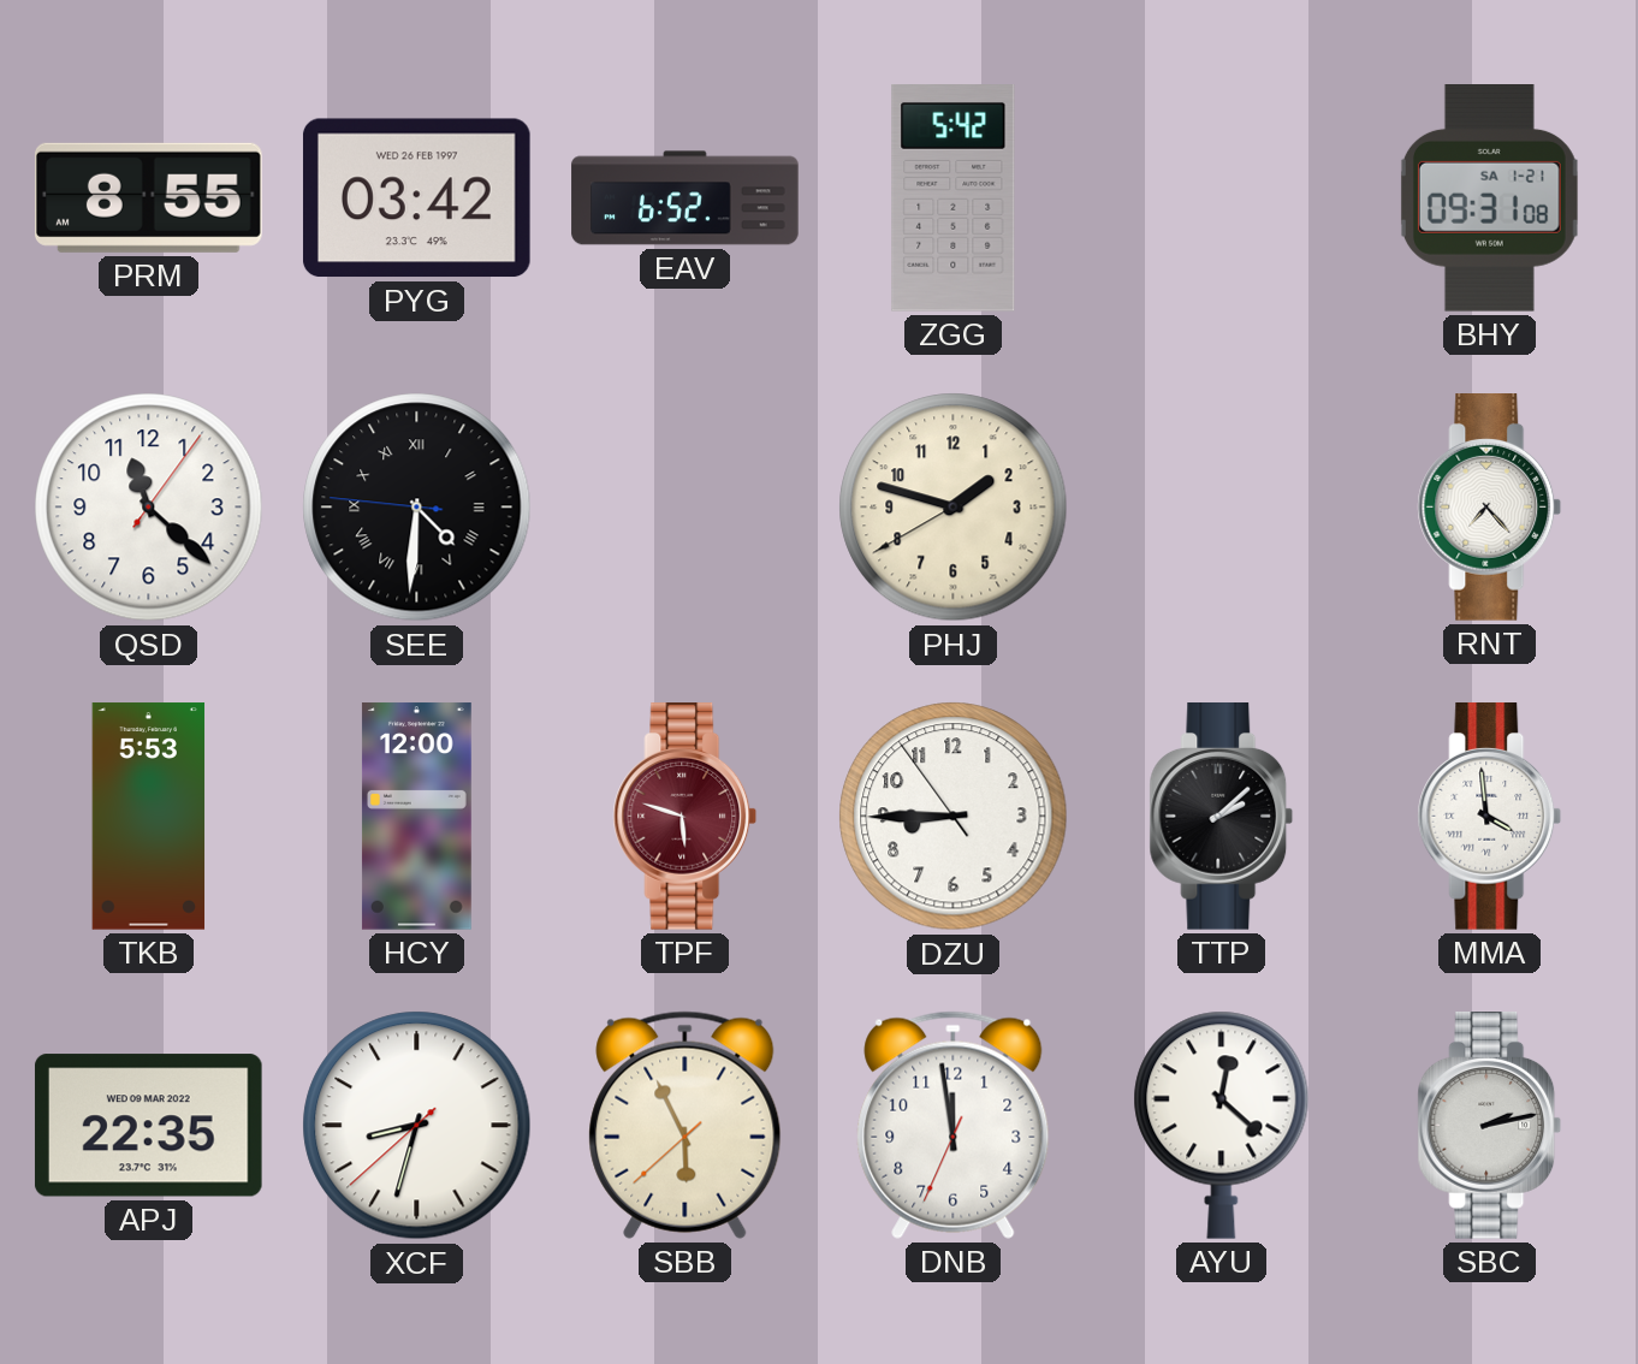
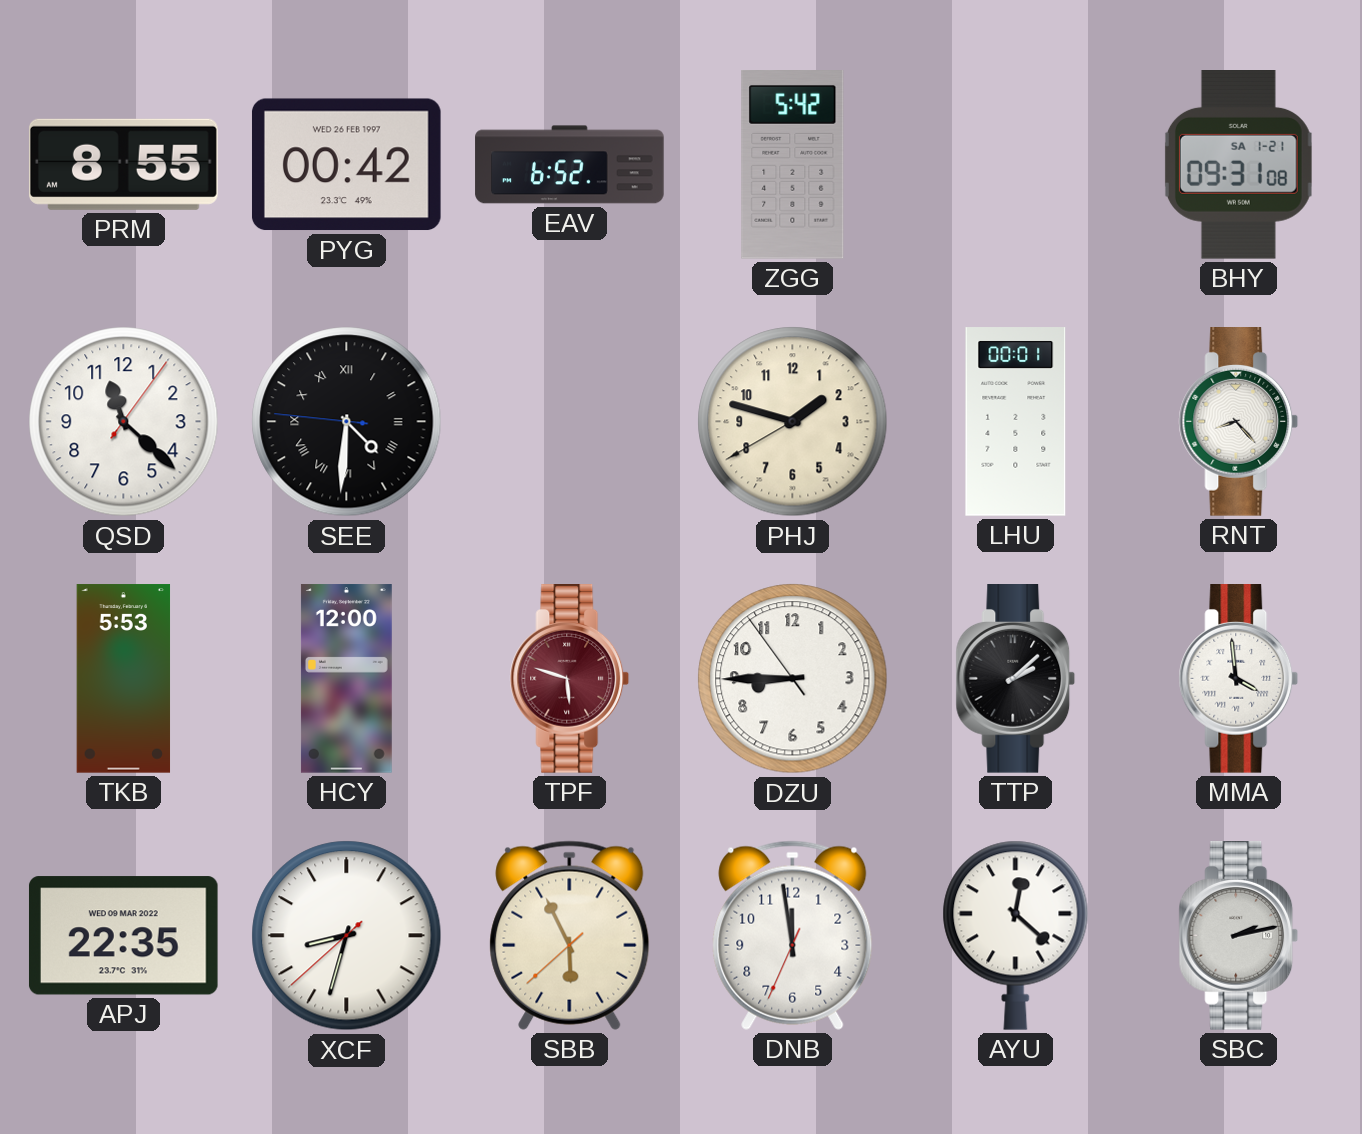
PYG: 03:42 -> 00:42 (346, 165)
LHU: none -> 00:01 (1016, 422)
RNT: 7:23 -> 8:23 (1239, 422)
